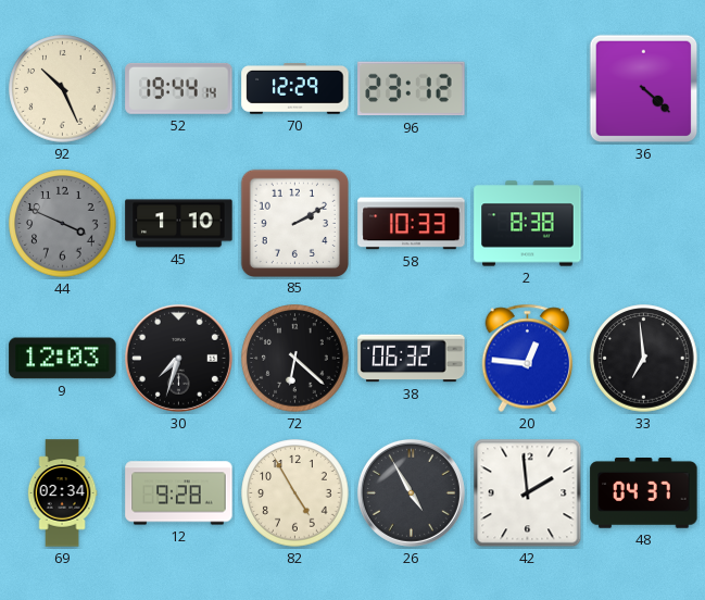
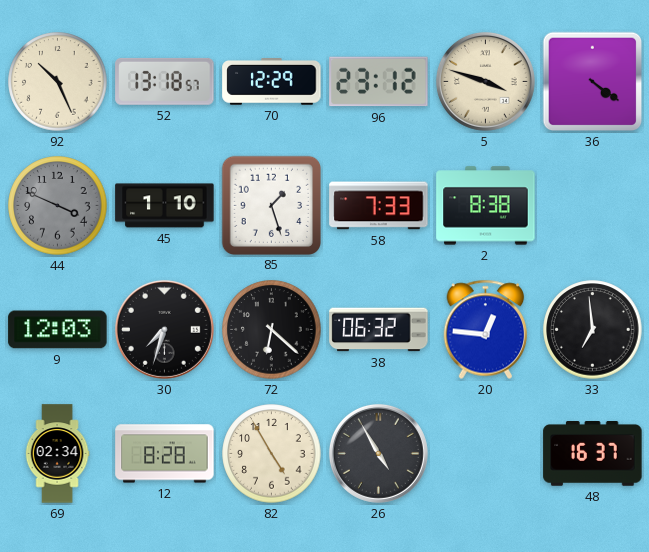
52: 19:44 -> 13:18 (165, 81)
5: none -> 3:48 (485, 81)
36: 4:22 -> 4:21 (593, 82)
85: 2:10 -> 1:27 (271, 205)
58: 10:33 -> 7:33 (379, 206)
12: 9:28 -> 8:28 (165, 454)
42: 1:59 -> none (528, 493)
48: 04:37 -> 16:37 (593, 454)
